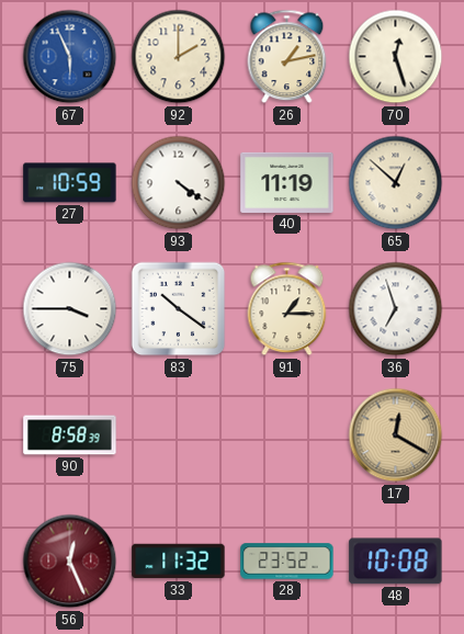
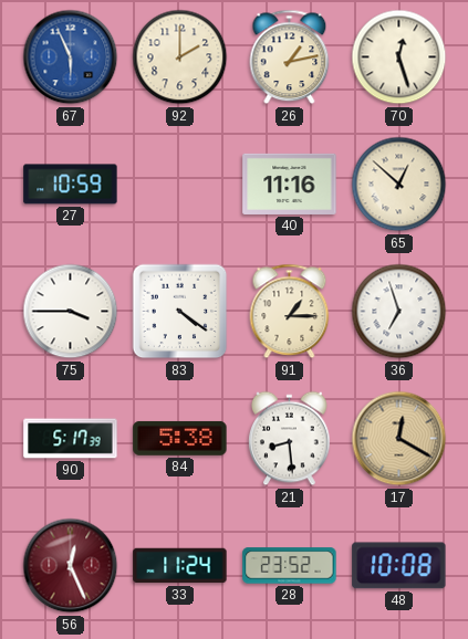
93: 4:21 -> none (179, 183)
40: 11:19 -> 11:16 (290, 184)
83: 10:21 -> 4:21 (180, 312)
90: 8:58 -> 5:17 (71, 439)
84: none -> 5:38 (180, 438)
21: none -> 8:29 (290, 439)
33: 11:32 -> 11:24 (180, 566)
